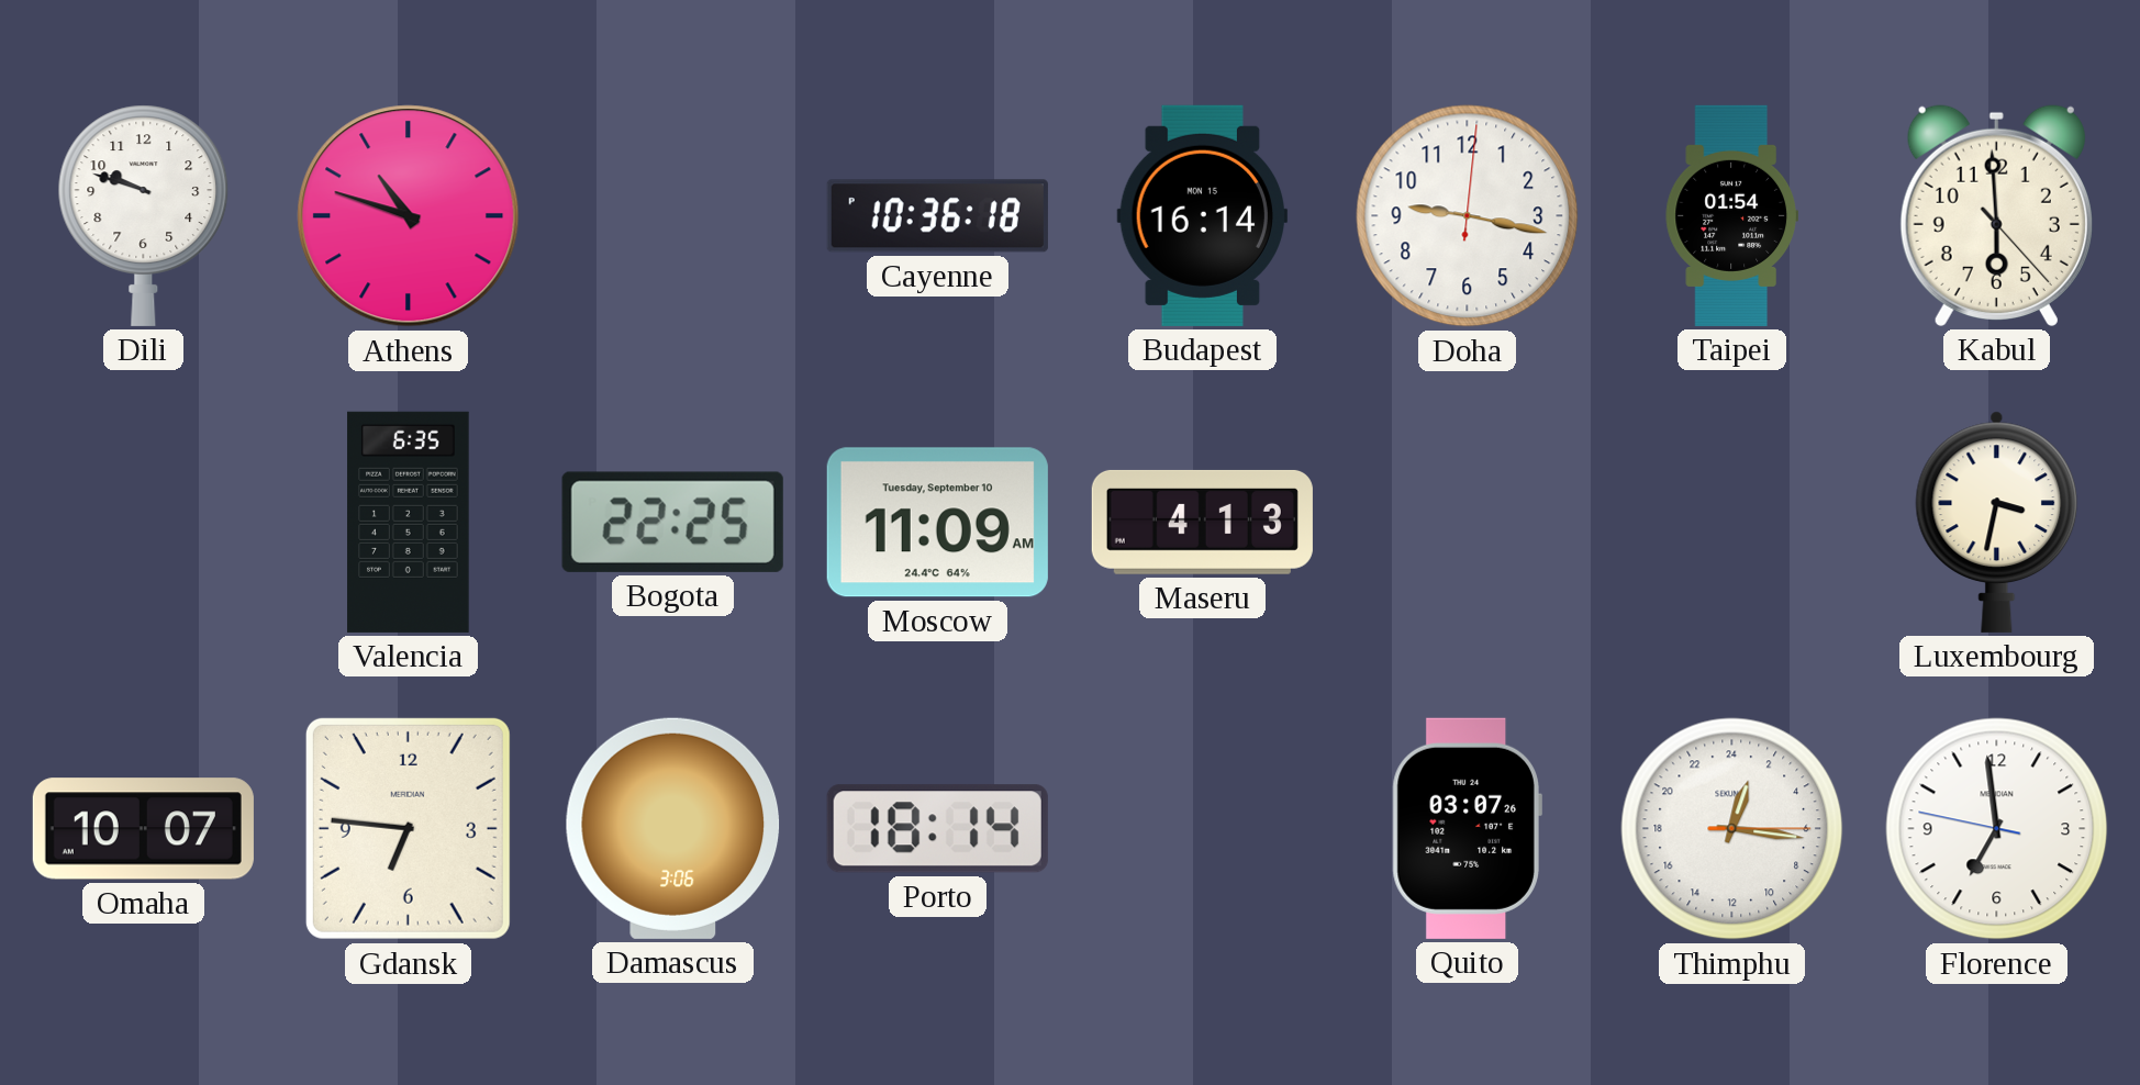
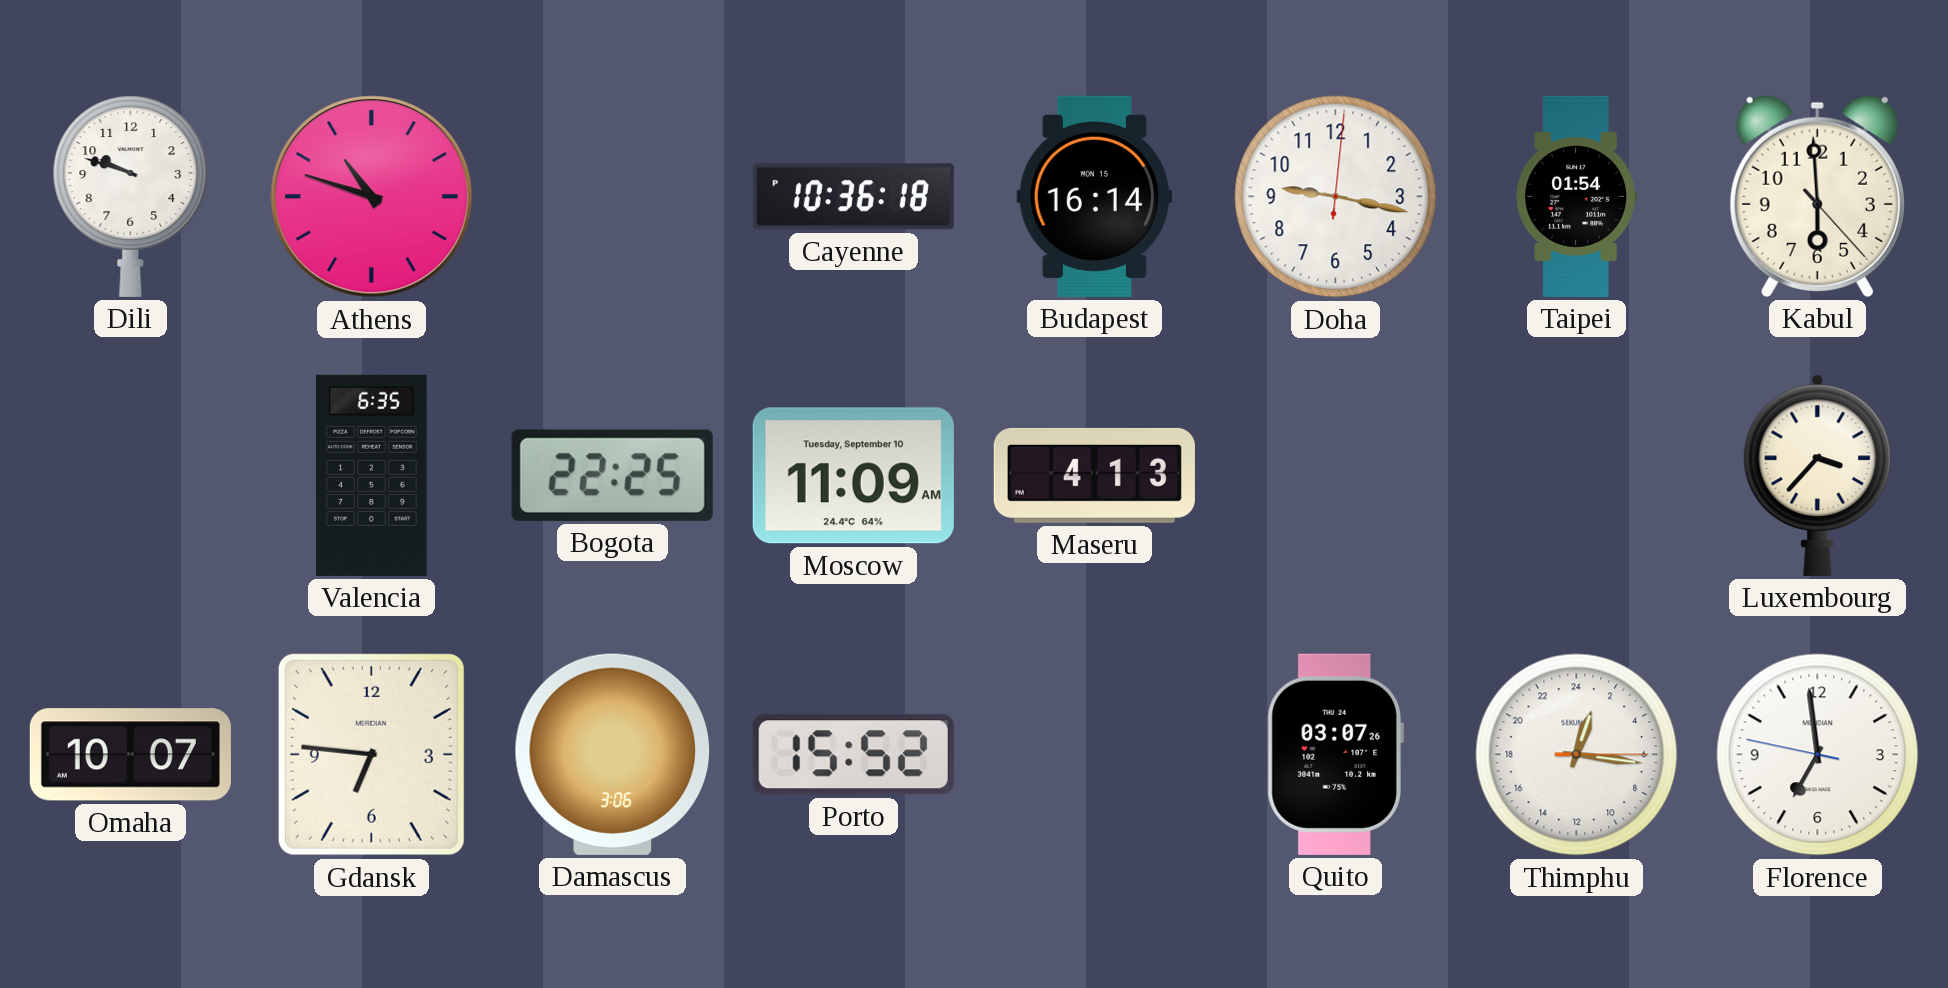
Luxembourg: 3:32 -> 3:37 (1818, 475)
Porto: 18:14 -> 15:52 (853, 755)
